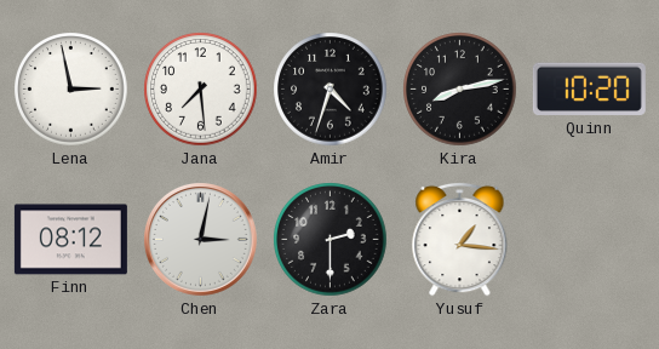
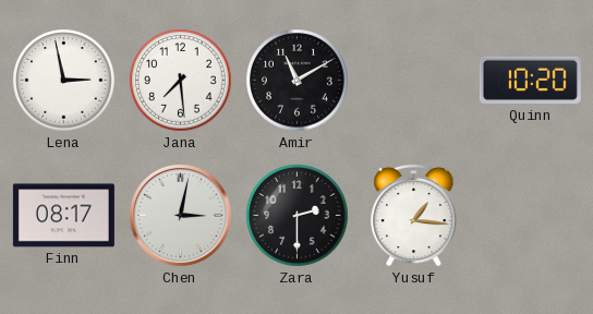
Amir: 4:33 -> 11:10 (298, 81)
Kira: 8:13 -> none (460, 90)
Finn: 08:12 -> 08:17 (63, 216)
